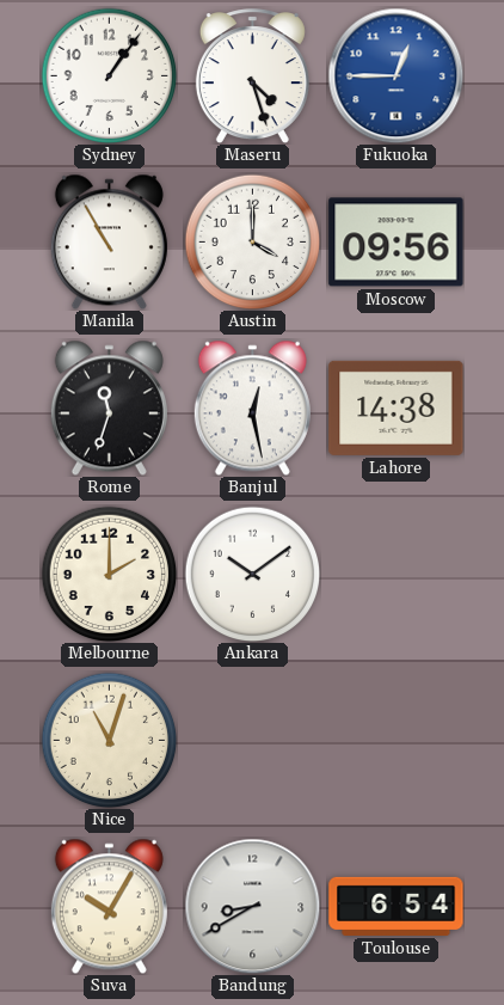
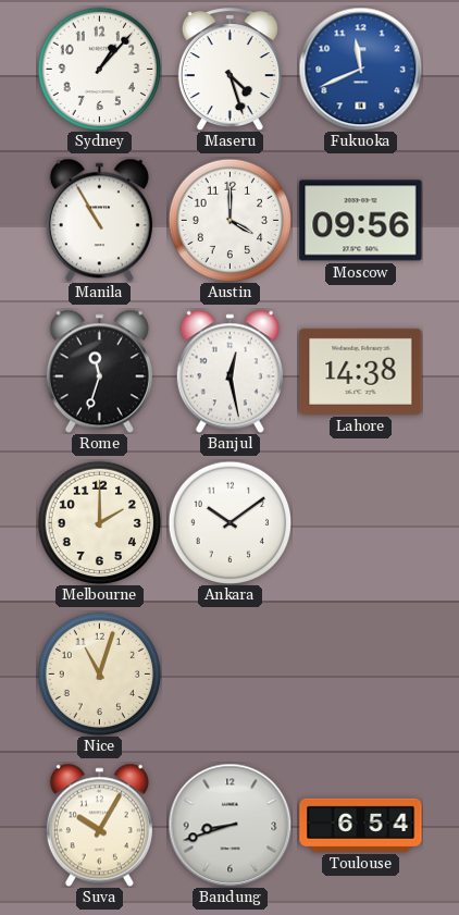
Sydney: 1:06 -> 1:07 (99, 69)
Fukuoka: 12:45 -> 11:41 (360, 69)
Bandung: 8:40 -> 8:42 (230, 825)
